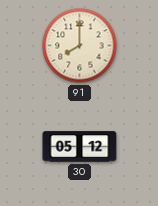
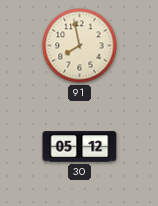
91: 8:00 -> 7:58 (80, 46)
